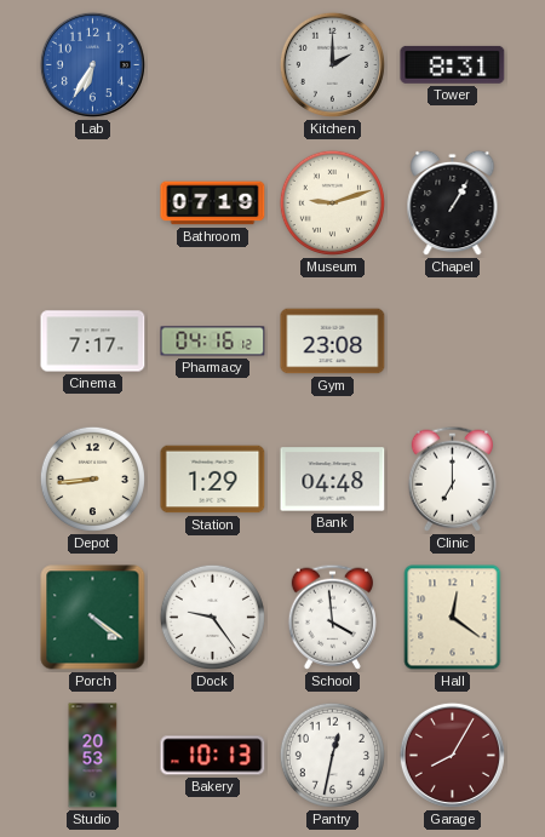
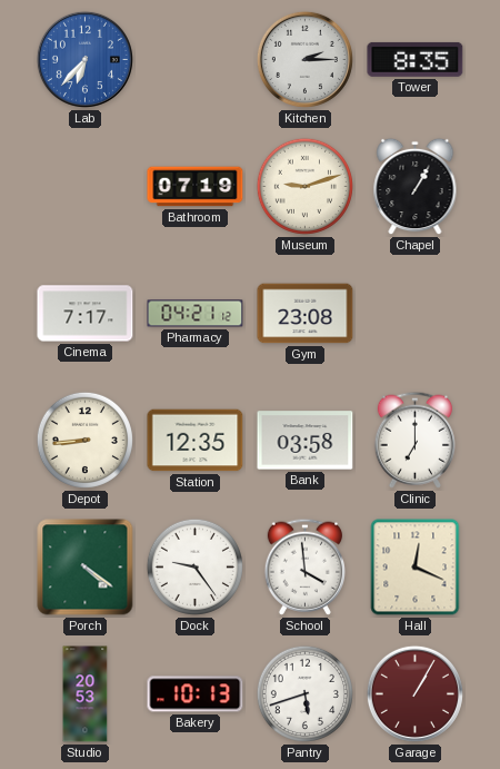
Lab: 6:35 -> 6:37 (84, 59)
Kitchen: 2:00 -> 2:15 (304, 59)
Tower: 8:31 -> 8:35 (416, 59)
Pharmacy: 04:16 -> 04:21 (196, 314)
Station: 1:29 -> 12:35 (196, 441)
Bank: 04:48 -> 03:58 (306, 441)
Hall: 12:21 -> 12:19 (416, 568)
Pantry: 12:32 -> 5:42 (304, 693)
Garage: 8:05 -> 1:05 (414, 693)
